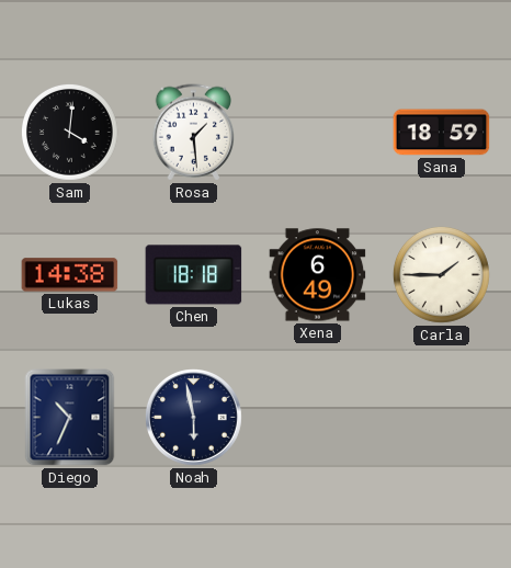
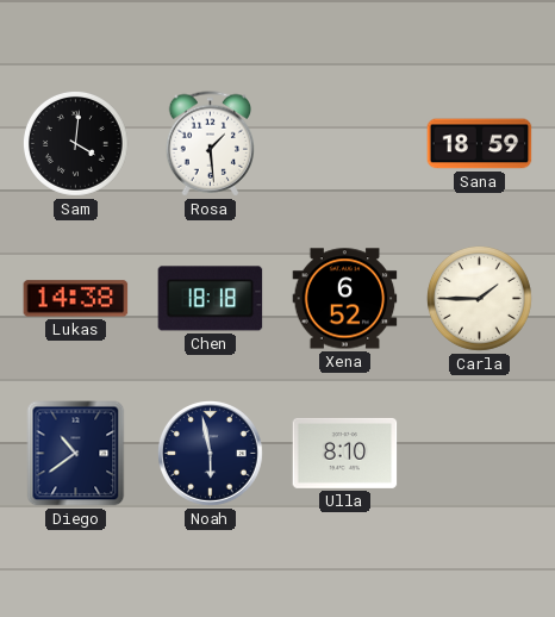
Xena: 6:49 -> 6:52 (345, 299)
Diego: 10:34 -> 10:39 (76, 454)
Ulla: none -> 8:10 (345, 453)
